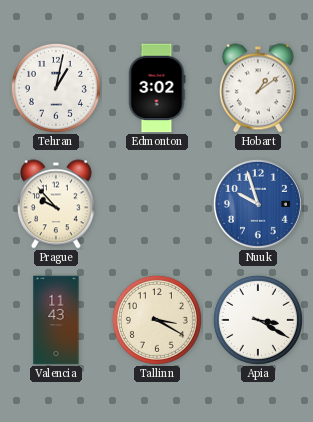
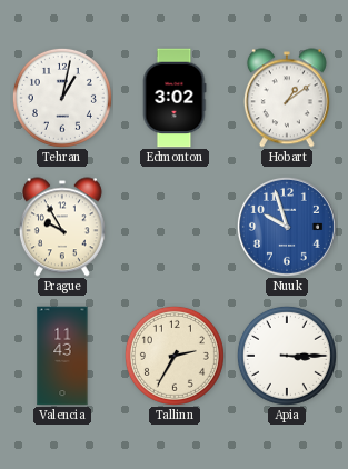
Prague: 9:53 -> 9:55 (62, 227)
Tallinn: 3:20 -> 2:35 (175, 356)
Apia: 3:20 -> 3:15 (287, 356)
